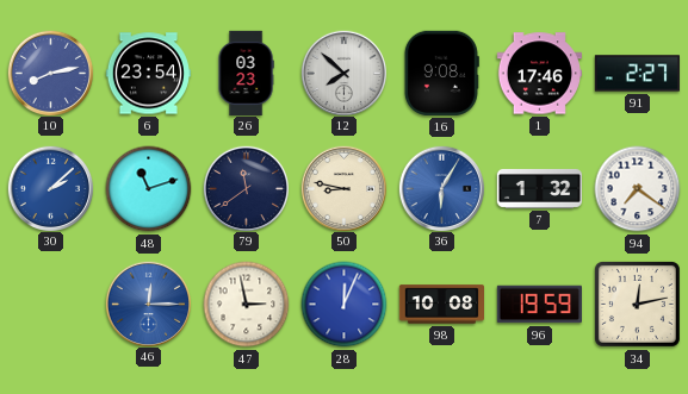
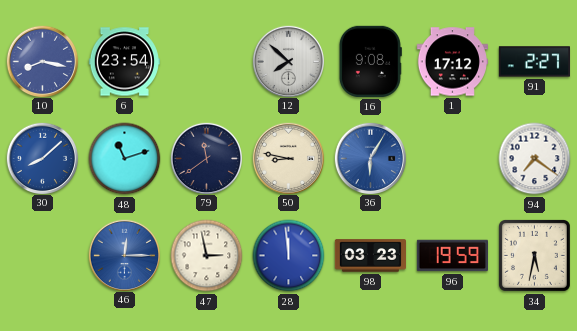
10: 8:13 -> 8:17 (42, 61)
26: 03:23 -> none (246, 73)
1: 17:46 -> 17:12 (452, 62)
30: 2:08 -> 8:08 (42, 158)
7: 1:32 -> none (539, 188)
28: 12:04 -> 11:59 (289, 256)
98: 10:08 -> 03:23 (370, 256)
34: 12:13 -> 5:32 (534, 255)
